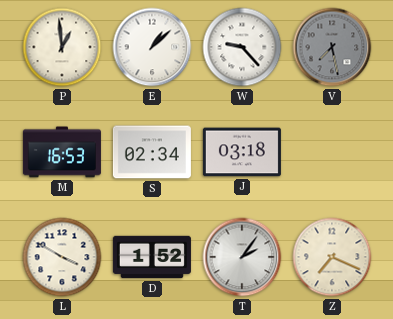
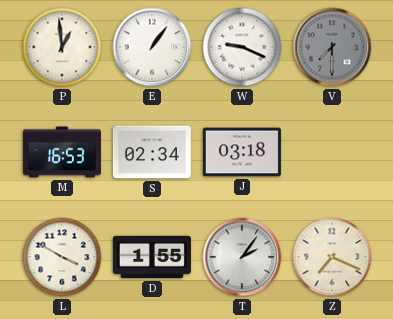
E: 1:08 -> 1:06 (152, 47)
W: 9:23 -> 9:19 (242, 47)
V: 7:28 -> 7:30 (332, 47)
D: 1:52 -> 1:55 (152, 257)
